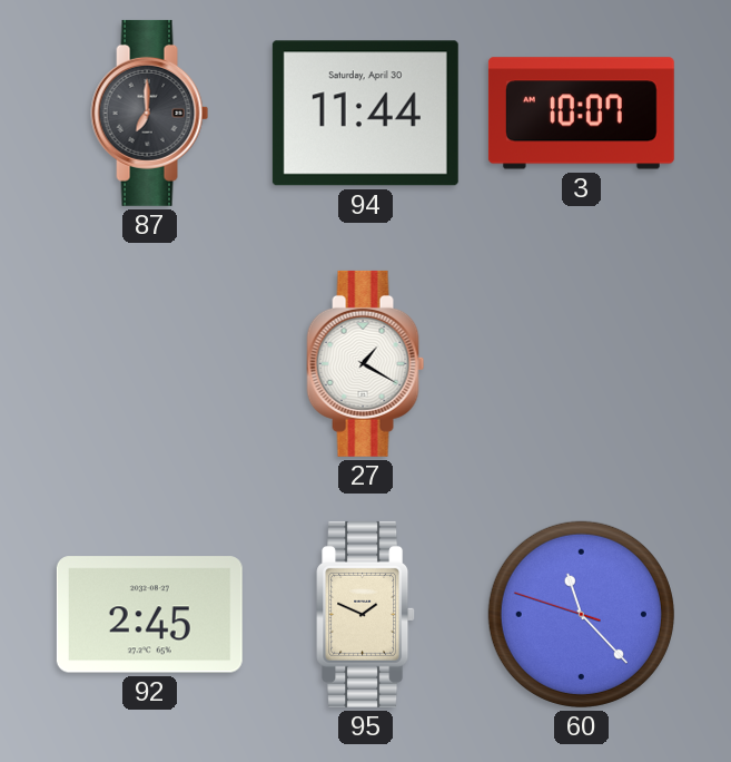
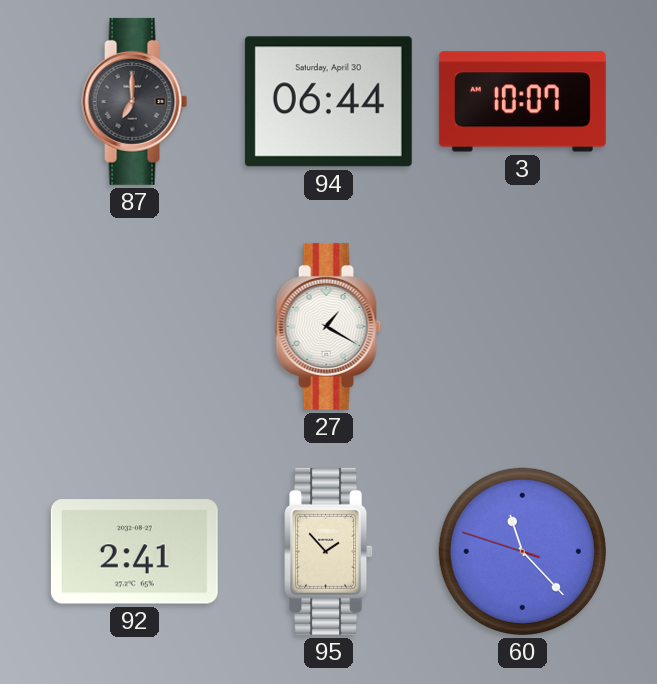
94: 11:44 -> 06:44 (328, 102)
92: 2:45 -> 2:41 (134, 552)
95: 1:49 -> 1:53 (329, 551)
